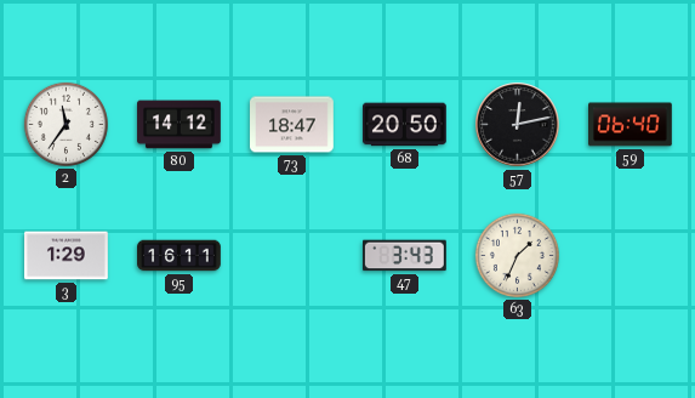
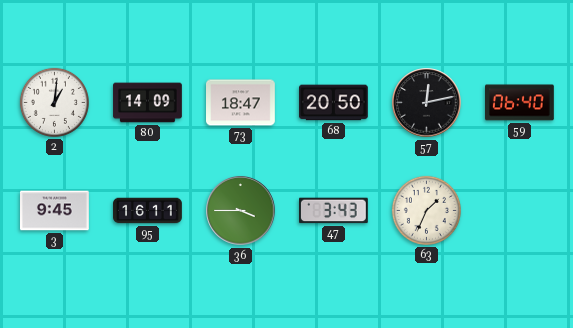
2: 11:36 -> 1:01 (54, 102)
80: 14:12 -> 14:09 (148, 103)
3: 1:29 -> 9:45 (55, 211)
36: none -> 3:45 (241, 211)
